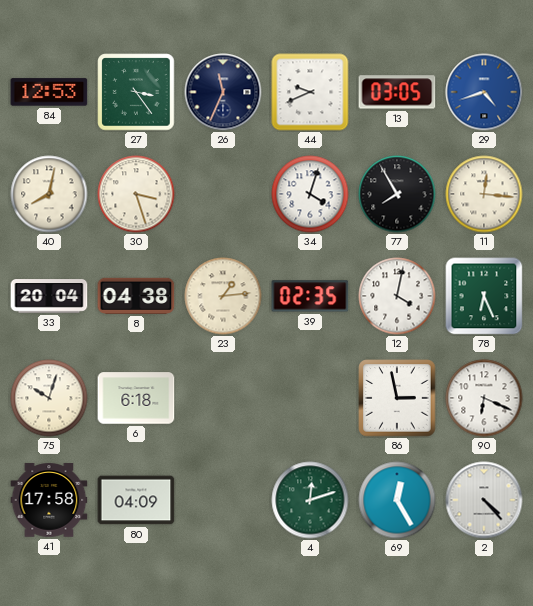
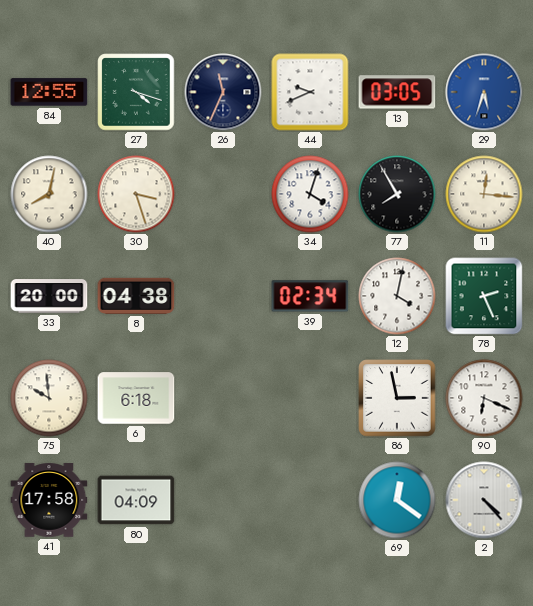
84: 12:53 -> 12:55 (49, 92)
27: 3:24 -> 4:18 (136, 92)
29: 4:42 -> 5:33 (484, 92)
33: 20:04 -> 20:00 (49, 296)
23: 1:14 -> none (223, 296)
39: 02:35 -> 02:34 (310, 296)
78: 6:26 -> 2:26 (484, 296)
75: 10:03 -> 9:59 (49, 398)
4: 12:12 -> none (310, 500)
69: 12:25 -> 12:21 (397, 500)
